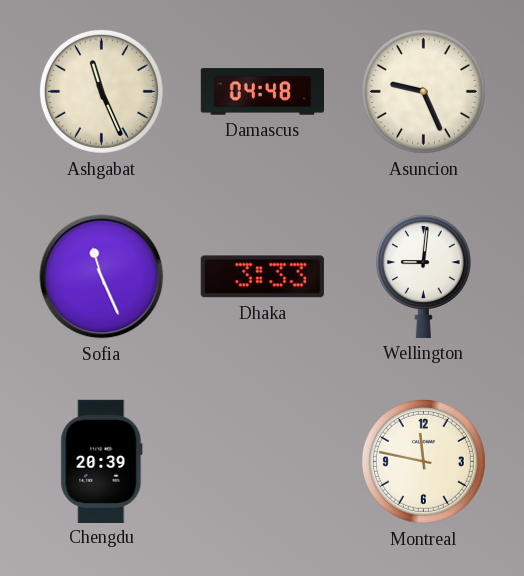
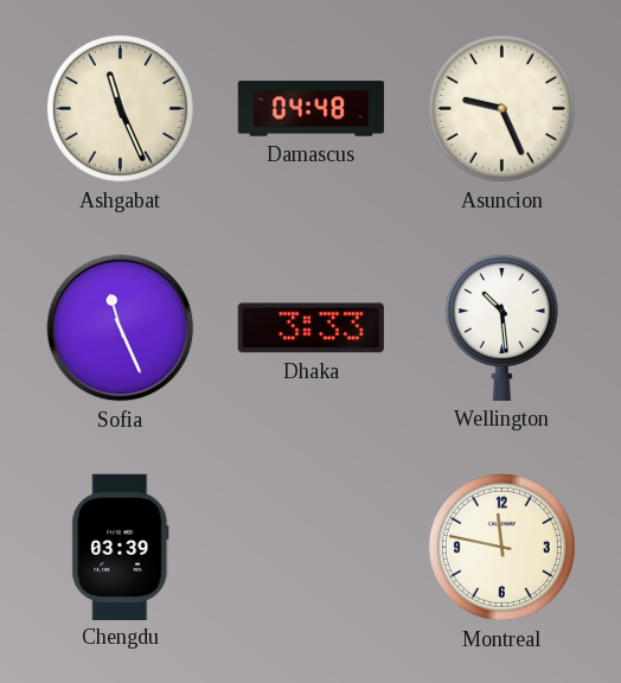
Wellington: 9:01 -> 10:29 (501, 327)
Chengdu: 20:39 -> 03:39 (121, 547)
